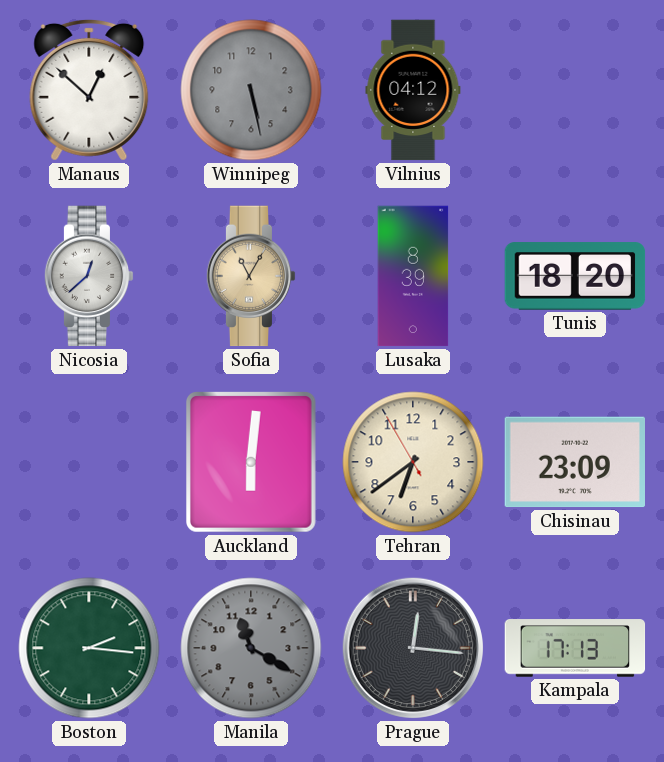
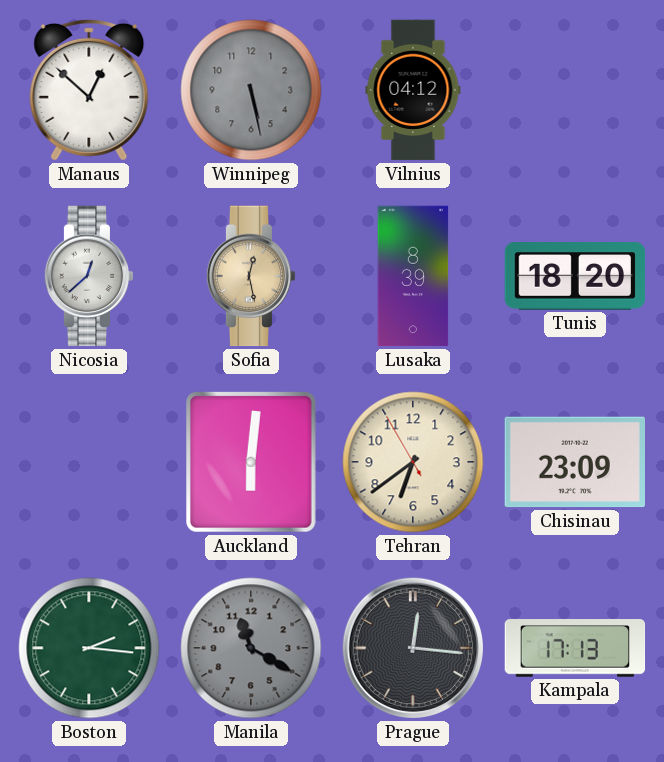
Sofia: 11:05 -> 12:28 (251, 276)
